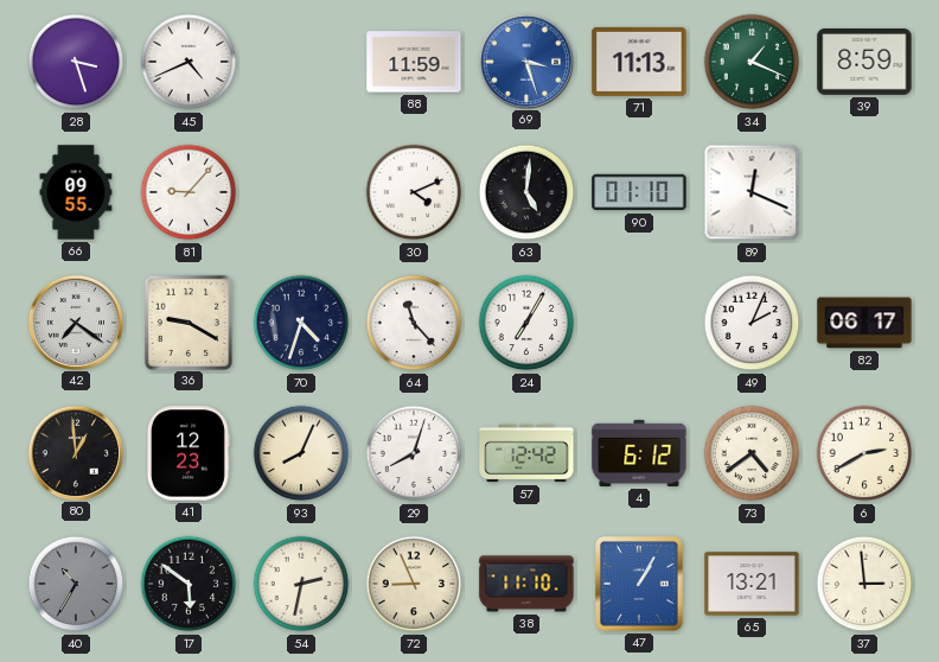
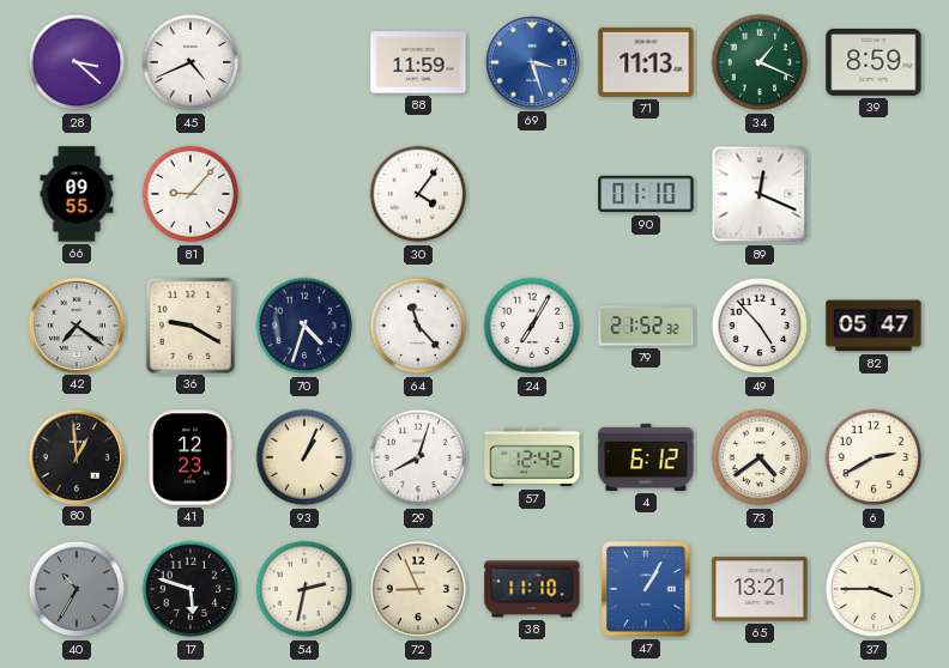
28: 3:27 -> 3:22 (77, 62)
30: 4:11 -> 4:06 (418, 194)
63: 5:01 -> none (526, 192)
79: none -> 21:52 (646, 326)
49: 2:04 -> 4:53 (760, 326)
82: 06:17 -> 05:47 (874, 326)
93: 8:04 -> 1:04 (304, 457)
17: 5:51 -> 5:48 (191, 589)
37: 2:59 -> 3:45 (874, 589)
